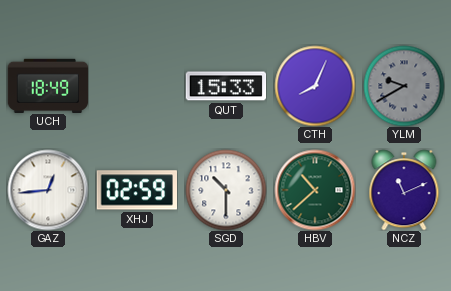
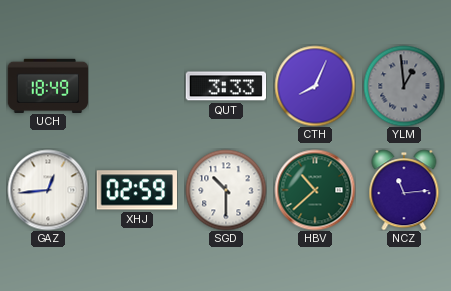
QUT: 15:33 -> 3:33 (226, 86)
YLM: 9:40 -> 12:59 (404, 86)
NCZ: 11:11 -> 11:14 (404, 190)
